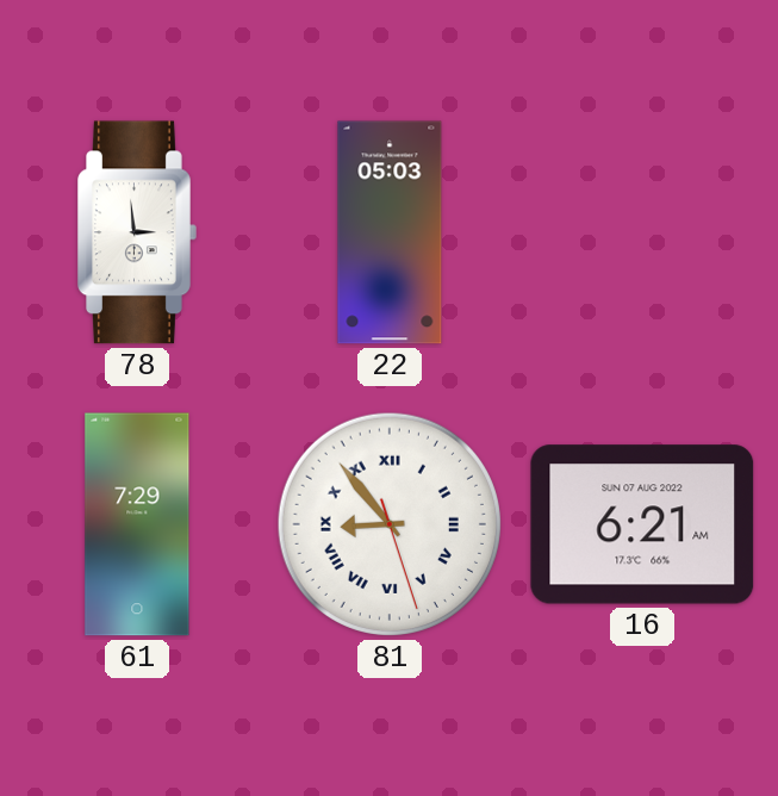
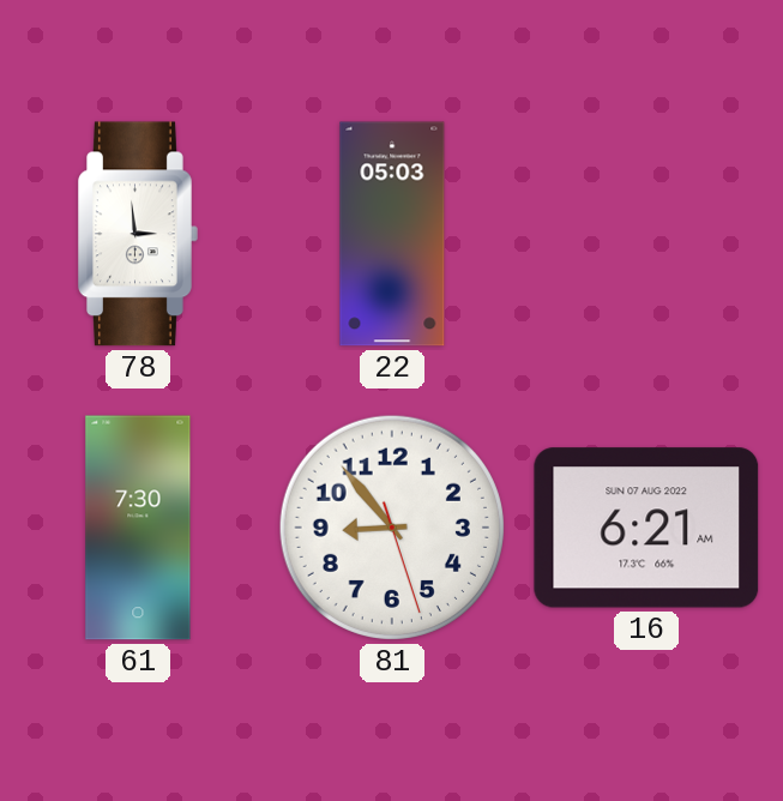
61: 7:29 -> 7:30 (138, 528)
81 numerals: Roman -> Arabic (392, 528)
